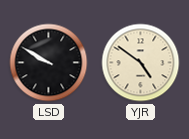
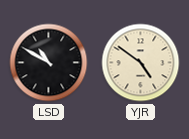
LSD: 9:50 -> 10:50 (49, 63)
